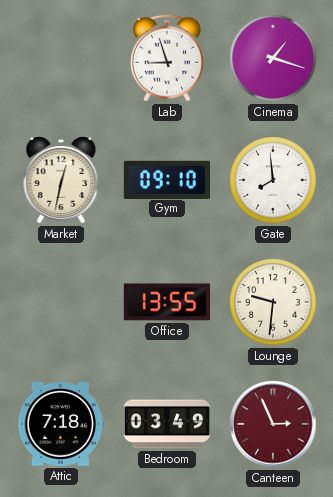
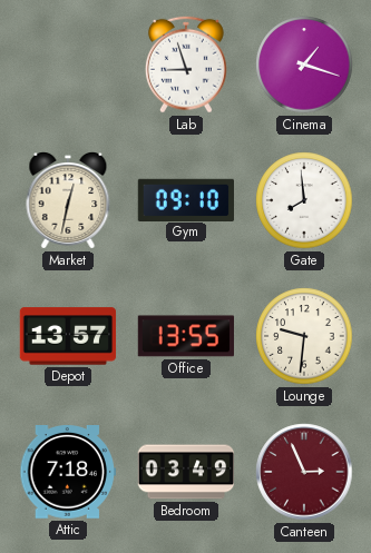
Depot: none -> 13:57 (68, 336)
